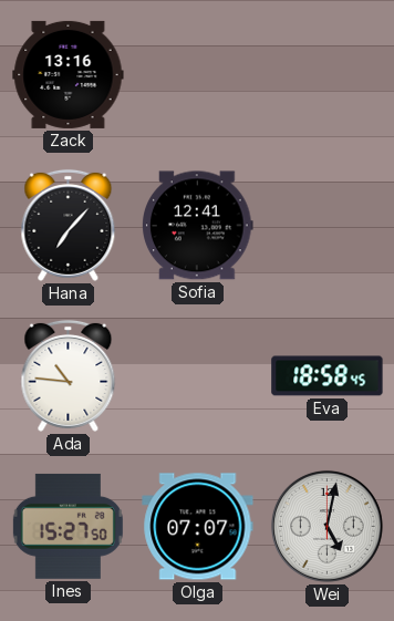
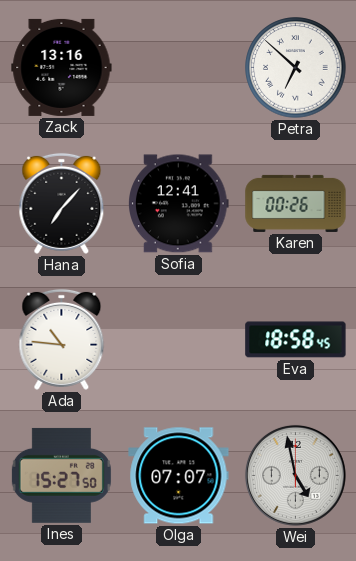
Petra: none -> 6:52 (296, 68)
Karen: none -> 00:26 (296, 203)
Wei: 5:02 -> 4:58 (295, 475)
